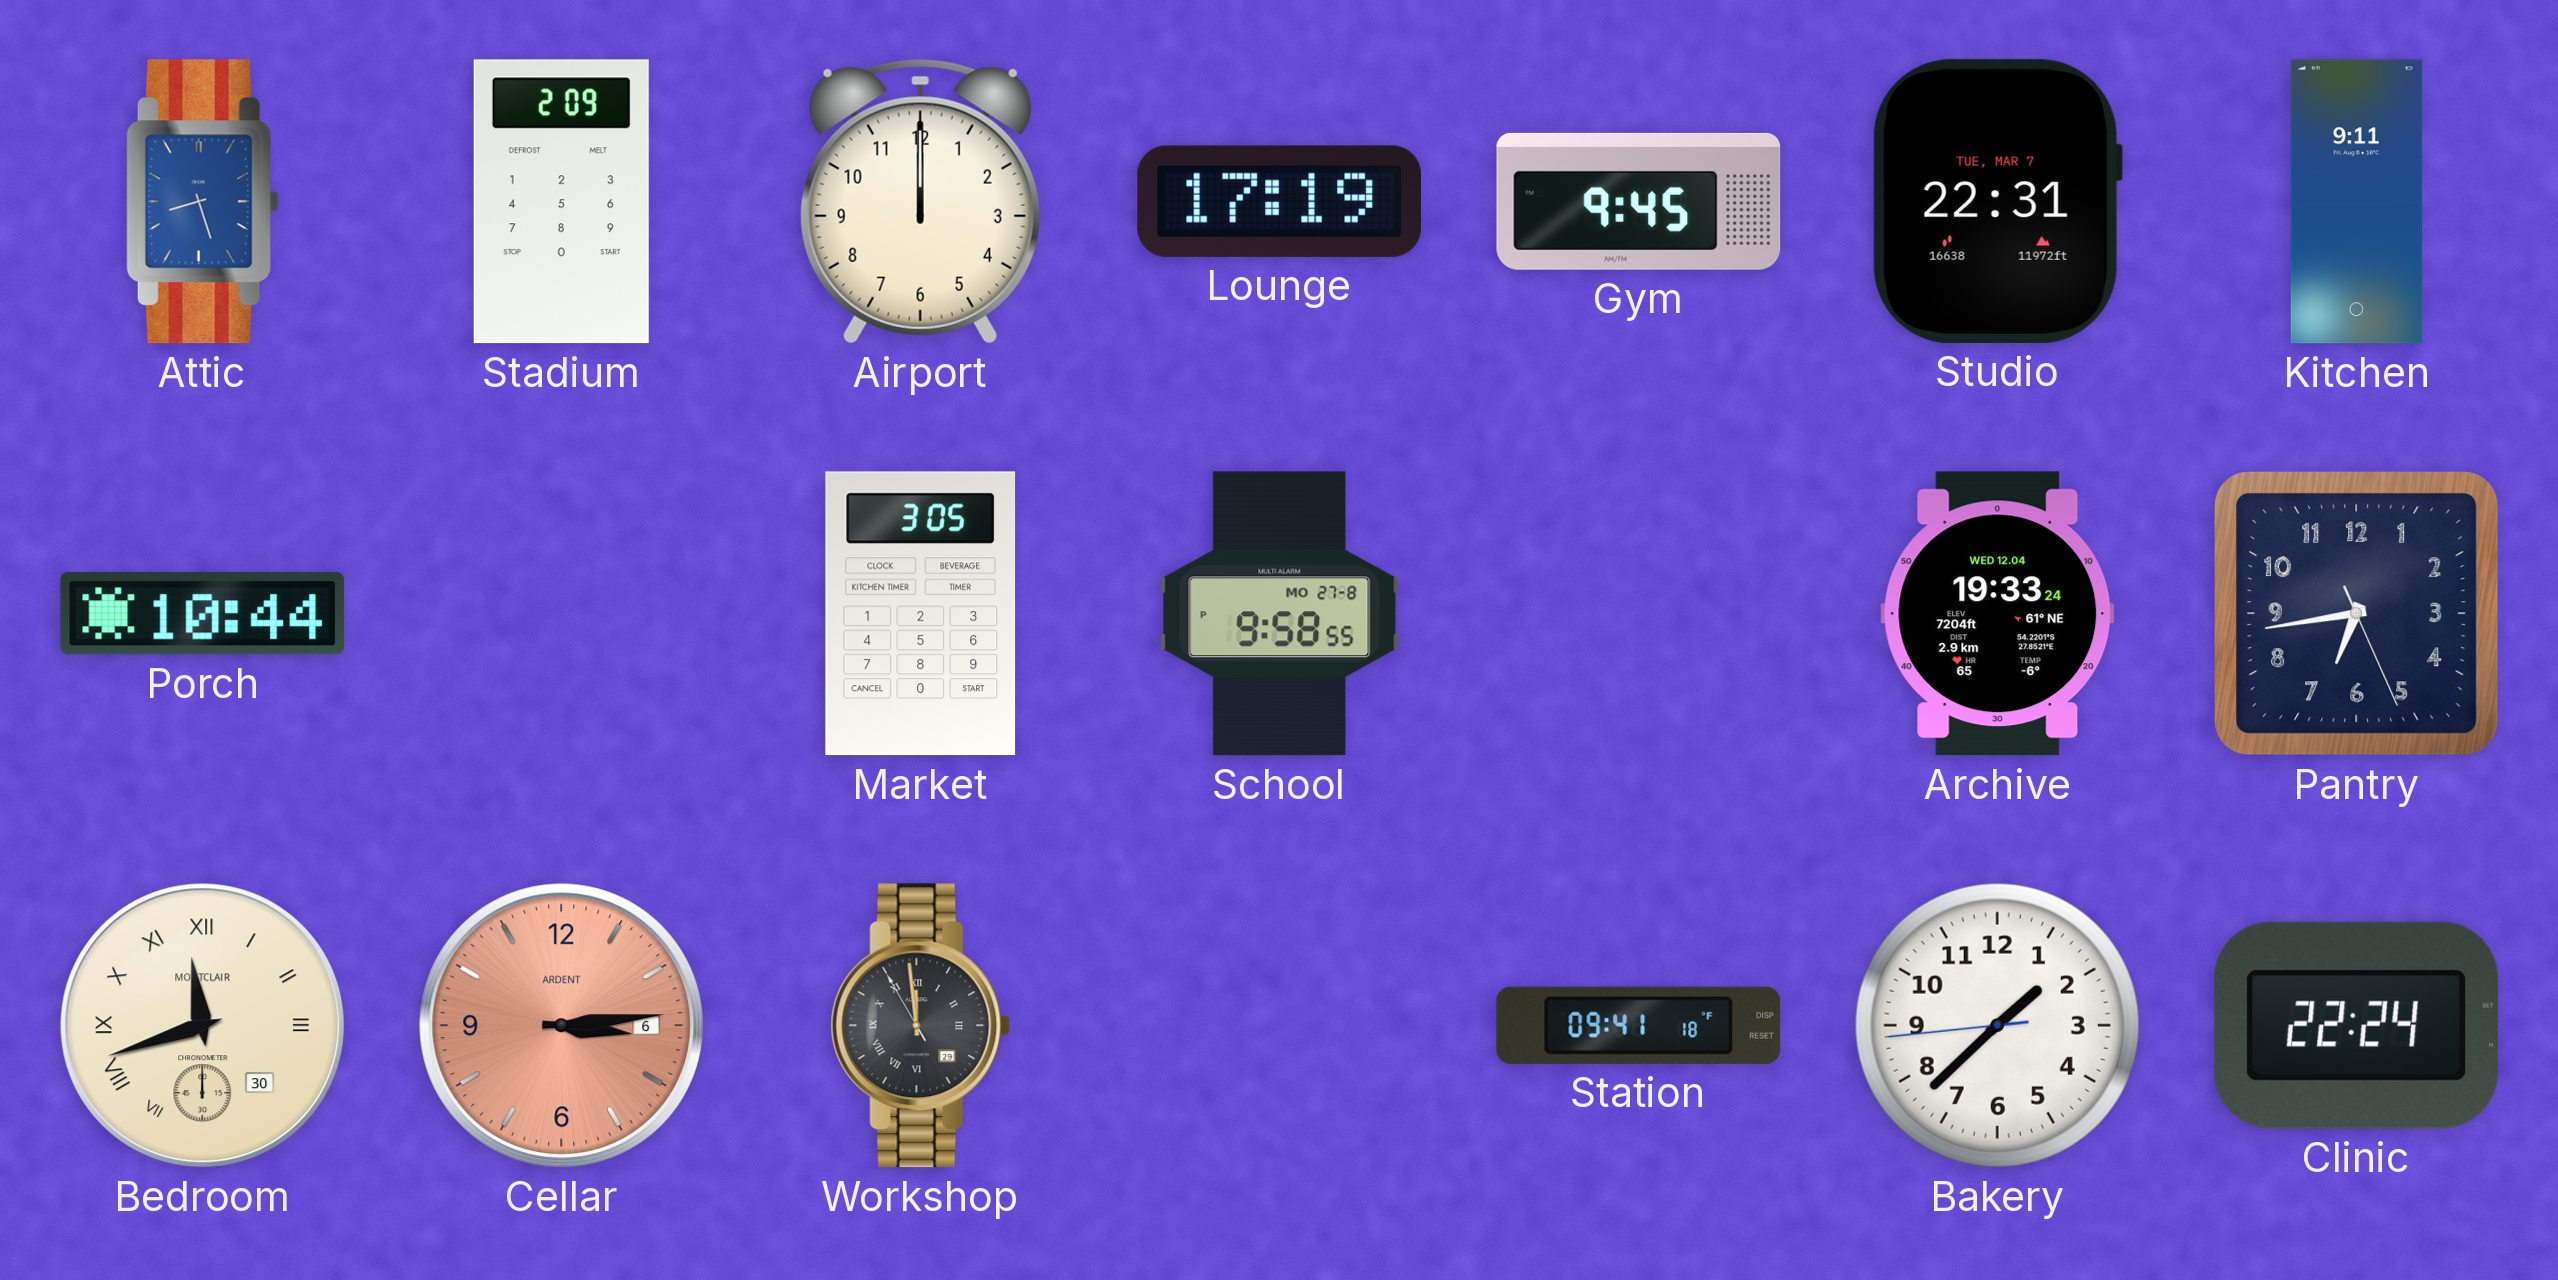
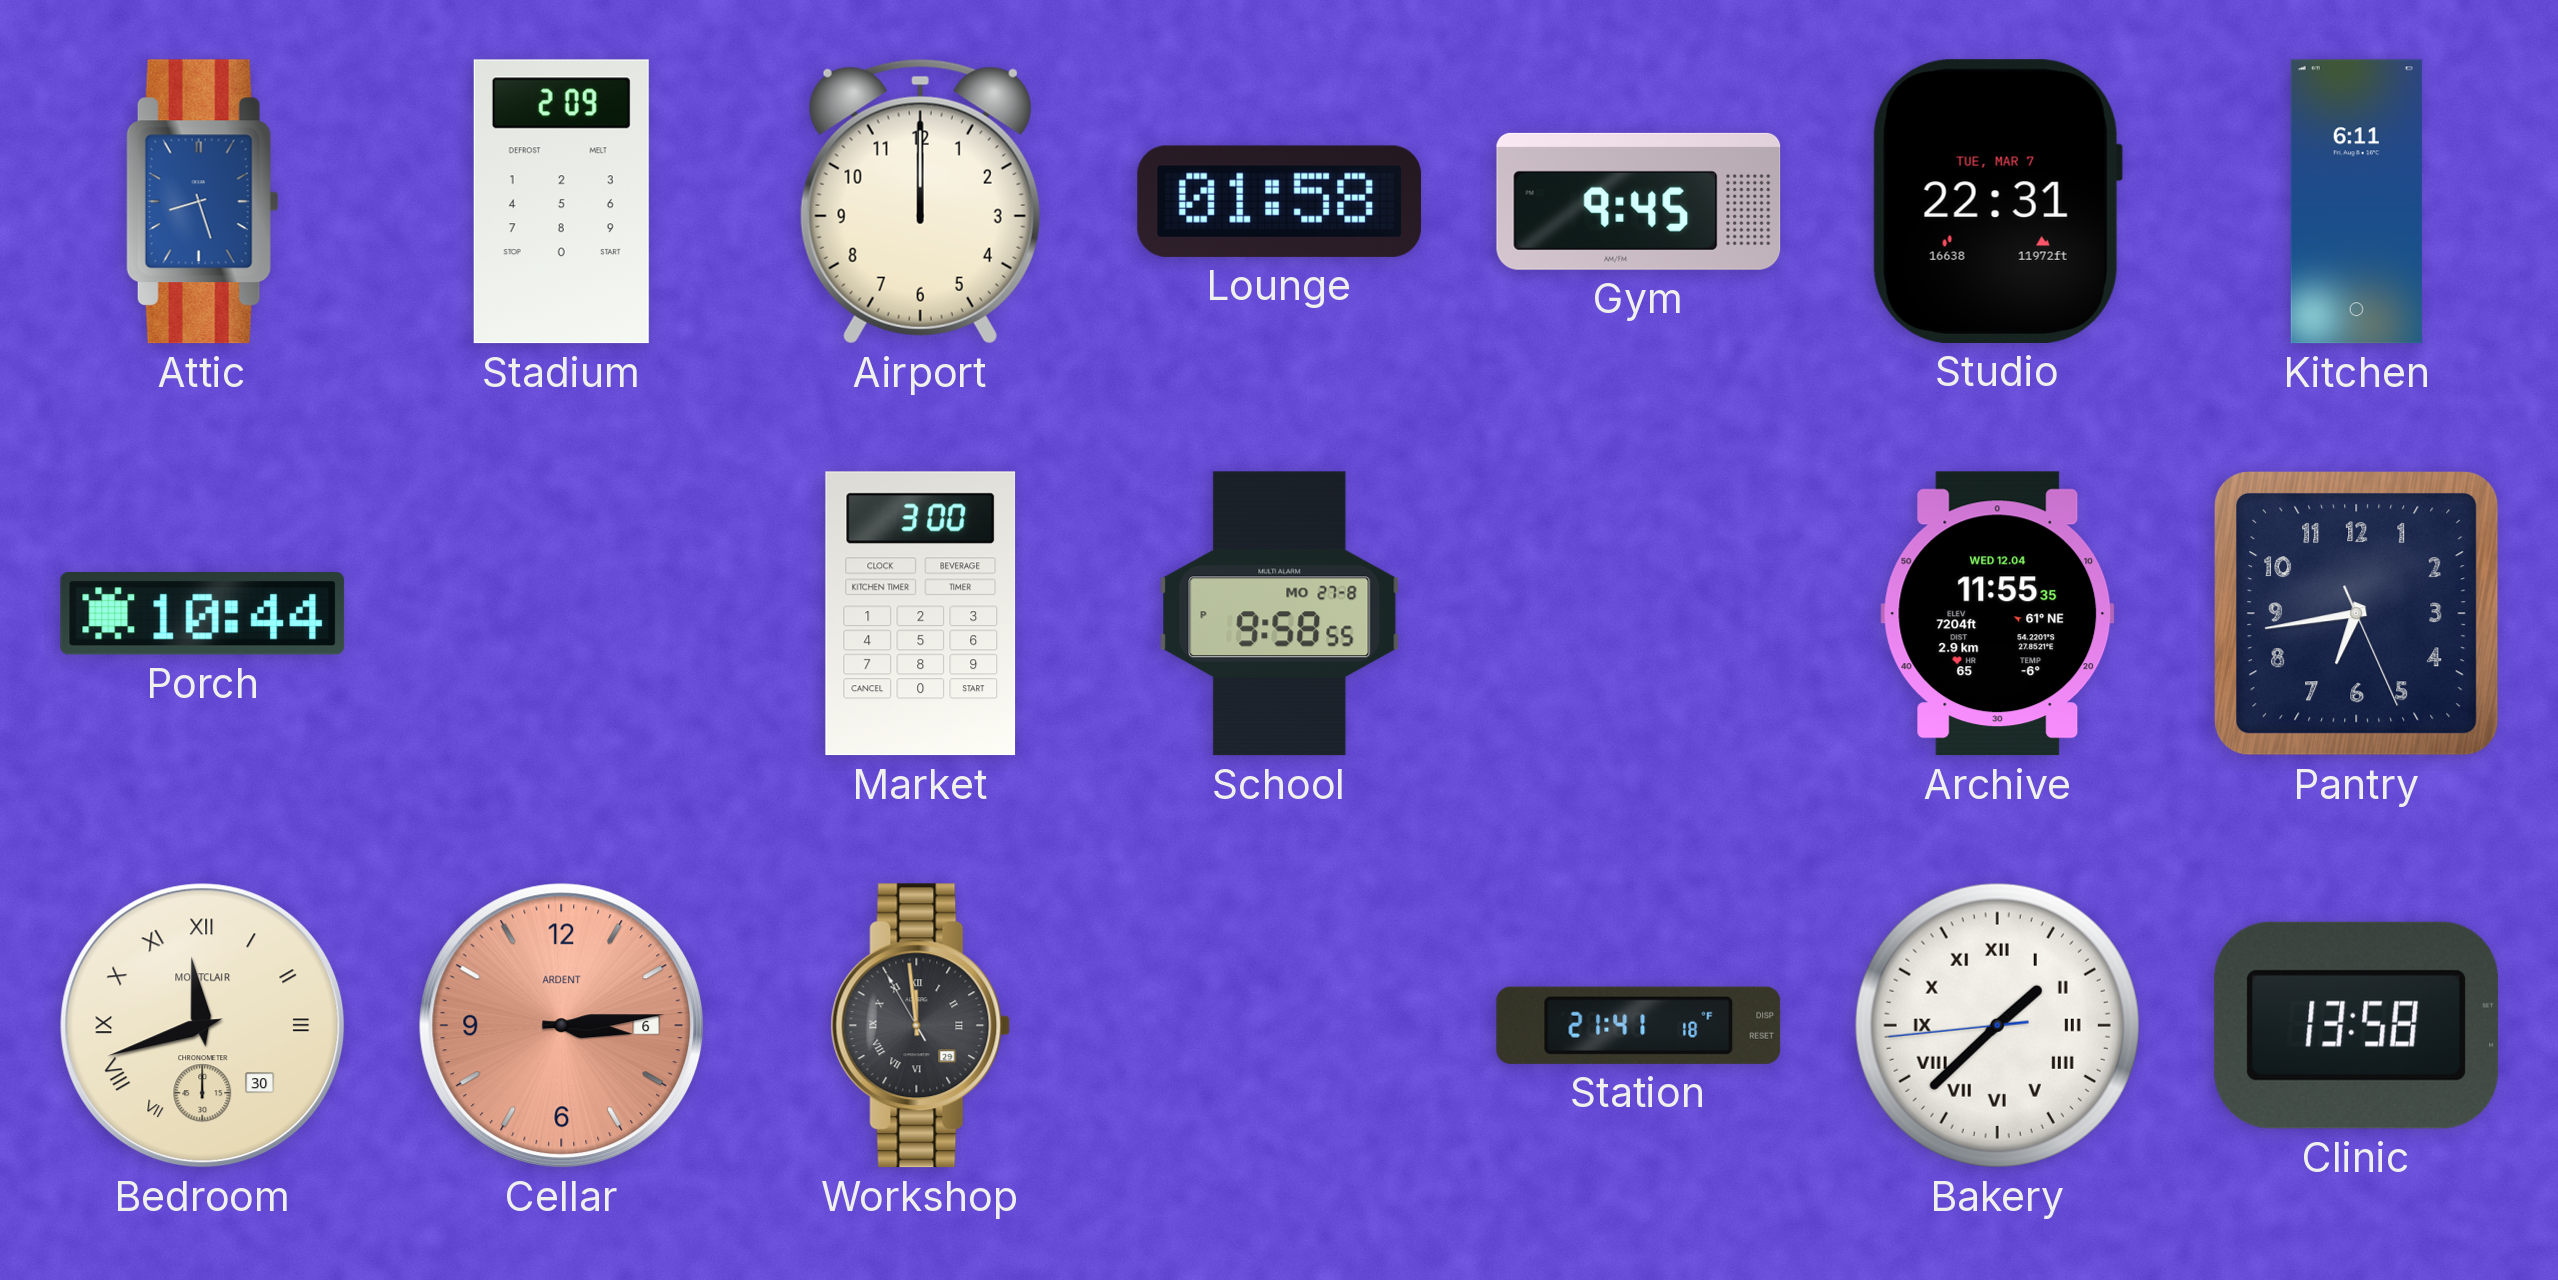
Lounge: 17:19 -> 01:58 (1280, 201)
Kitchen: 9:11 -> 6:11 (2356, 202)
Market: 3:05 -> 3:00 (921, 614)
Archive: 19:33 -> 11:55 (1998, 614)
Station: 09:41 -> 21:41 (1639, 1025)
Bakery numerals: Arabic -> Roman (1997, 1025)
Clinic: 22:24 -> 13:58 (2356, 1025)
